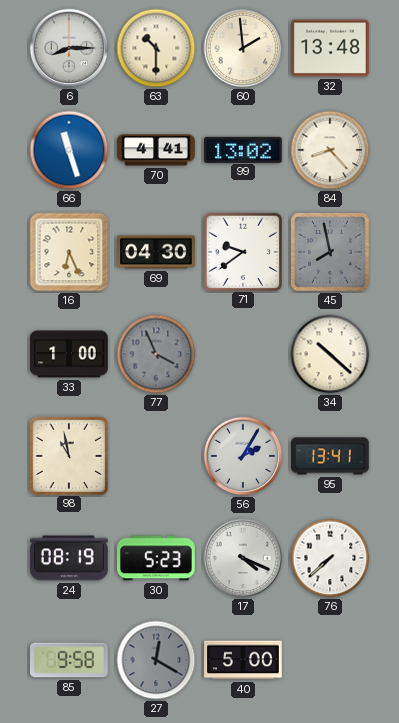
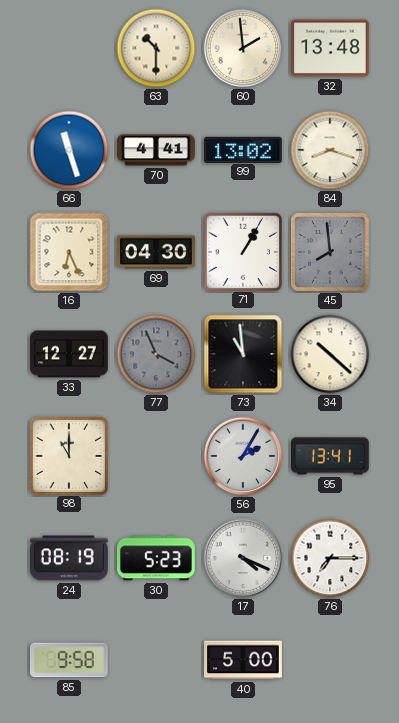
6: 8:15 -> none (69, 48)
84: 8:23 -> 8:18 (330, 150)
71: 9:39 -> 1:05 (242, 251)
45: 7:58 -> 7:59 (331, 253)
33: 1:00 -> 12:27 (69, 354)
73: none -> 10:59 (243, 354)
98: 10:58 -> 11:00 (68, 455)
76: 7:38 -> 7:15 (330, 558)
27: 12:20 -> none (156, 660)
